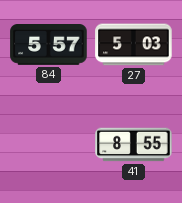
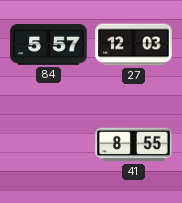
27: 5:03 -> 12:03 (134, 45)
